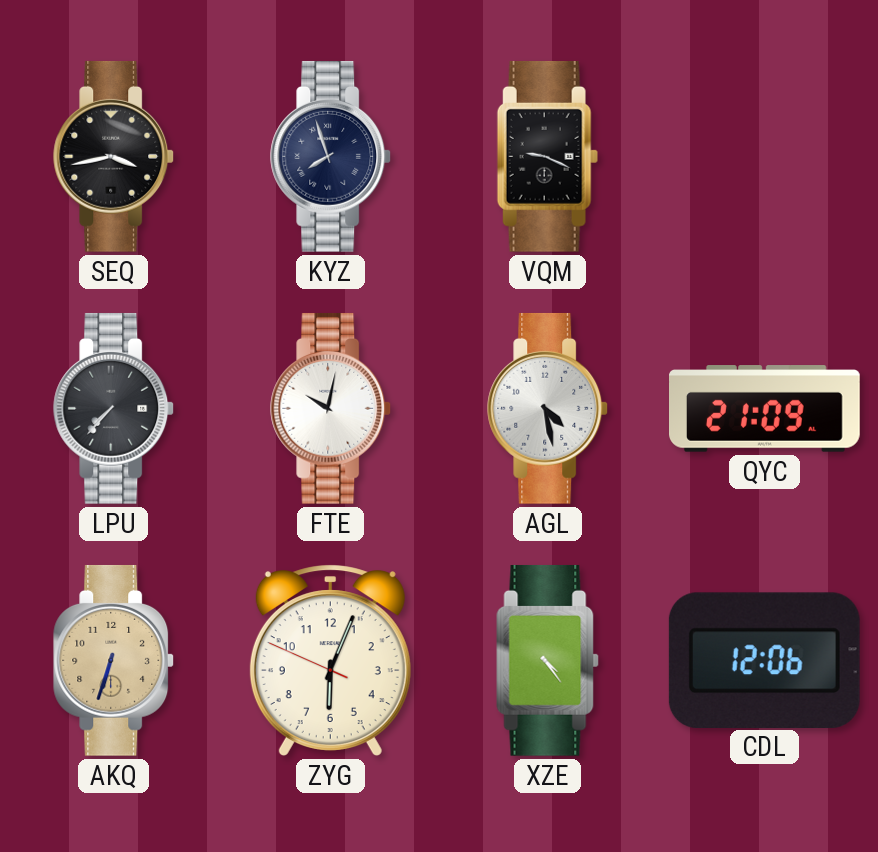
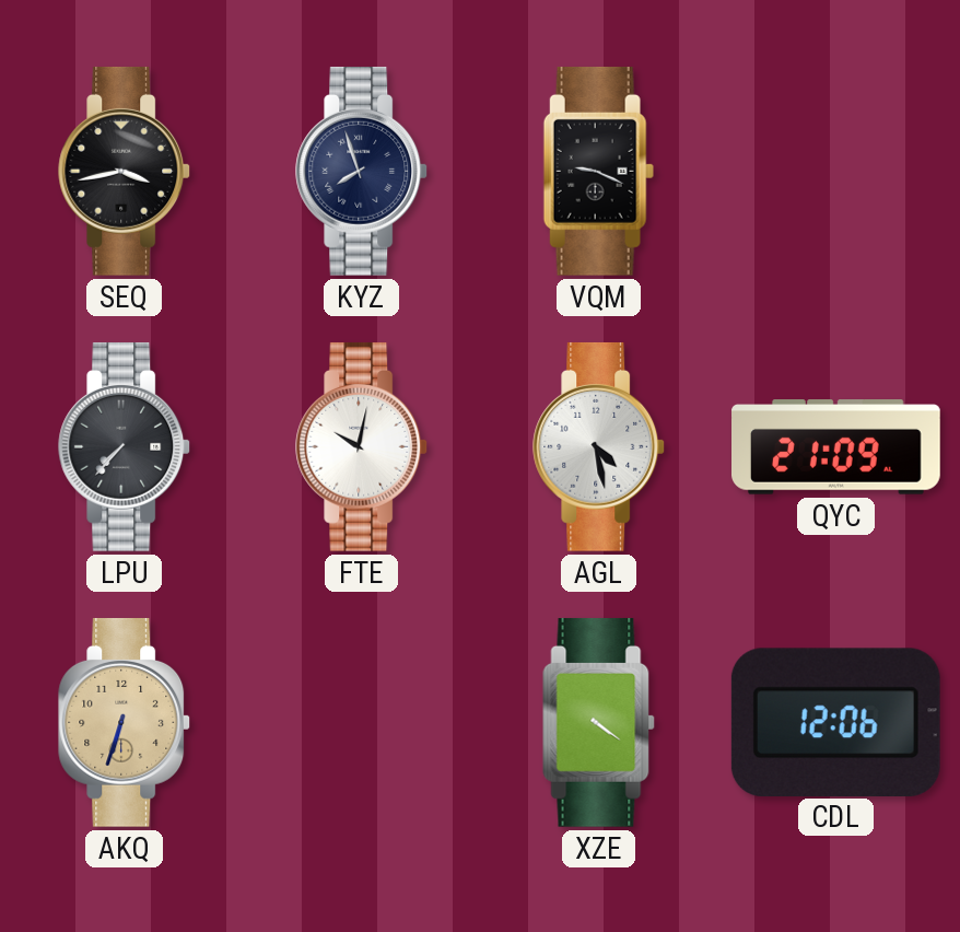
ZYG: 6:03 -> none (330, 660)
XZE: 4:24 -> 4:21 (599, 722)
